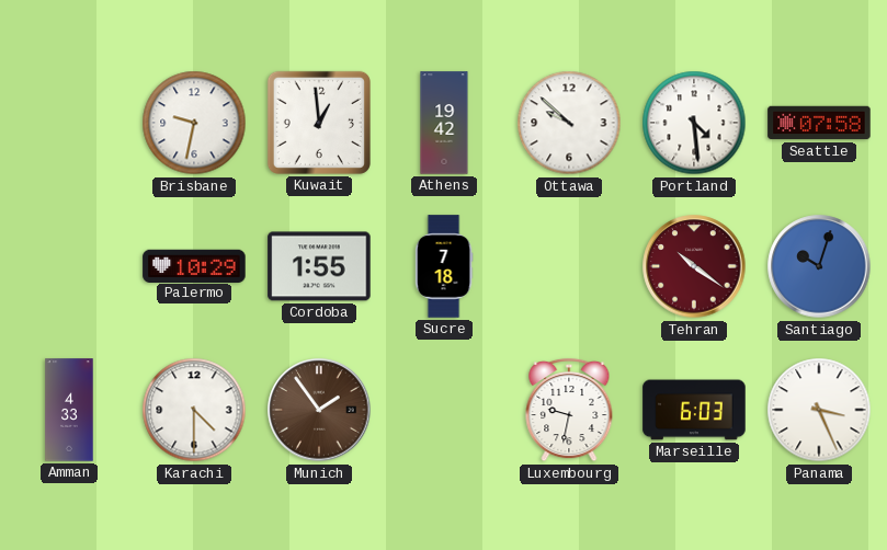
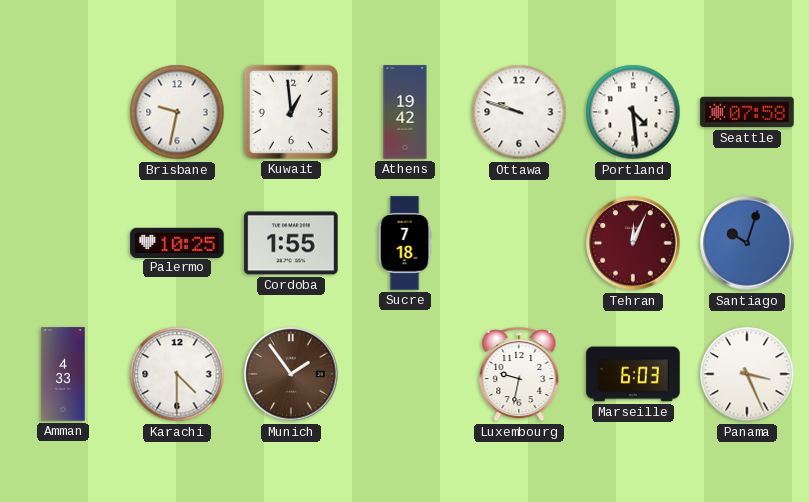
Ottawa: 9:52 -> 9:48 (519, 112)
Palermo: 10:29 -> 10:25 (177, 242)
Tehran: 10:21 -> 12:04 (633, 243)
